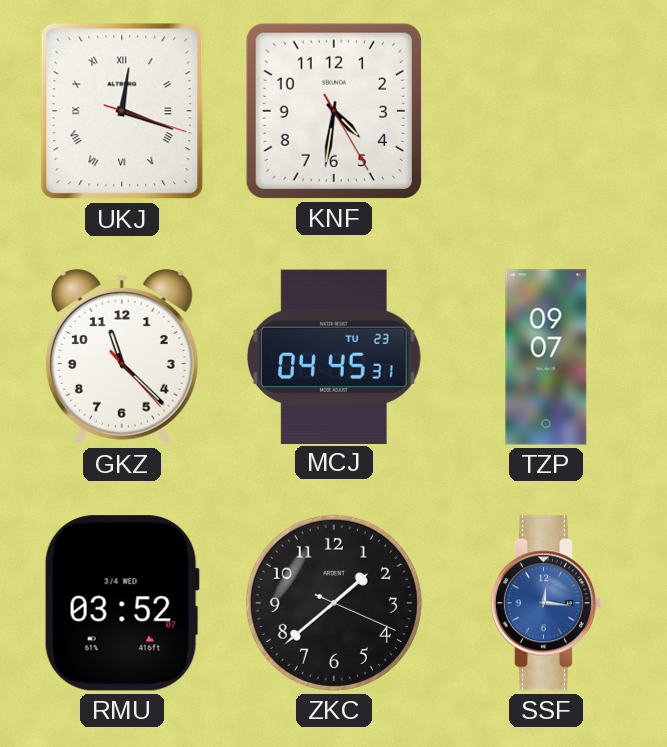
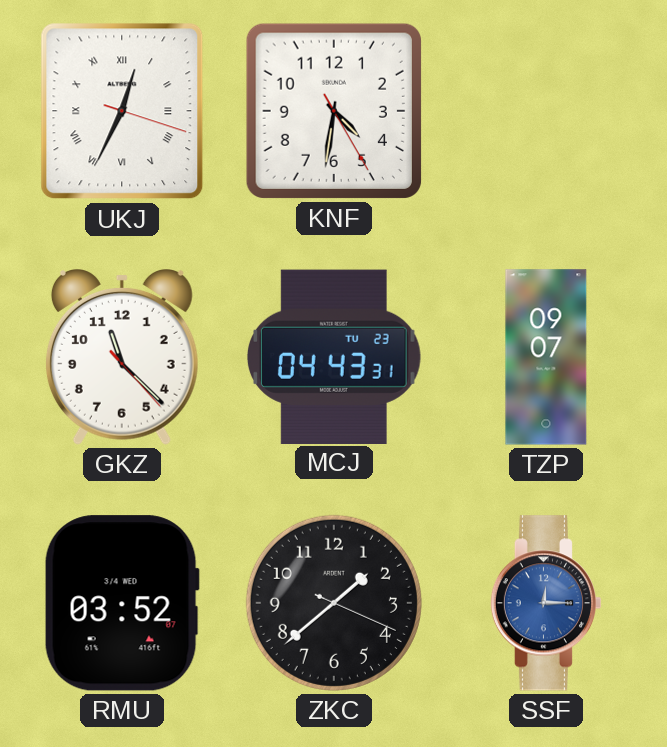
UKJ: 12:18 -> 12:34 (122, 111)
MCJ: 04:45 -> 04:43 (335, 356)
SSF: 12:16 -> 12:15 (546, 603)
